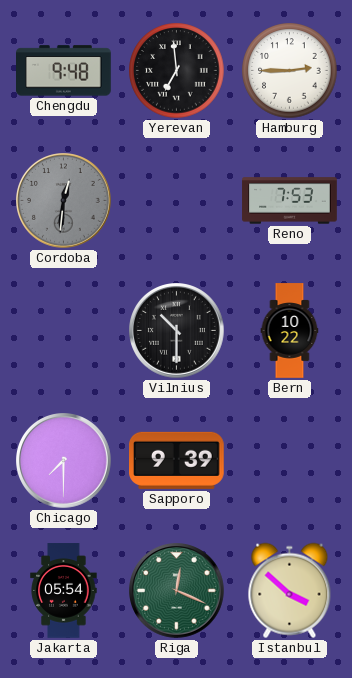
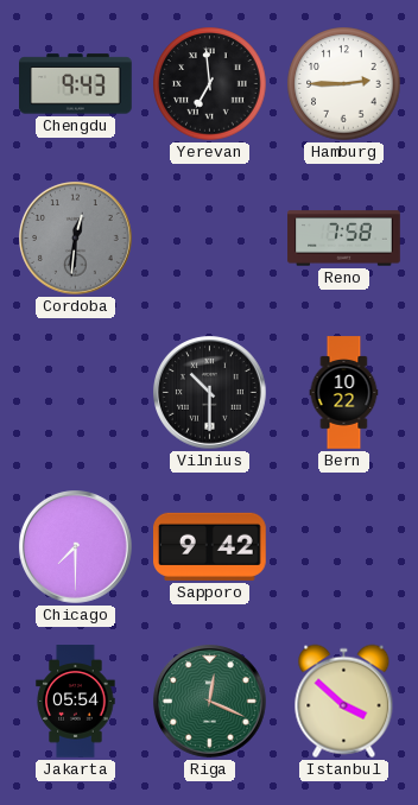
Chengdu: 9:48 -> 9:43 (76, 84)
Reno: 7:53 -> 7:58 (344, 239)
Sapporo: 9:39 -> 9:42 (210, 546)
